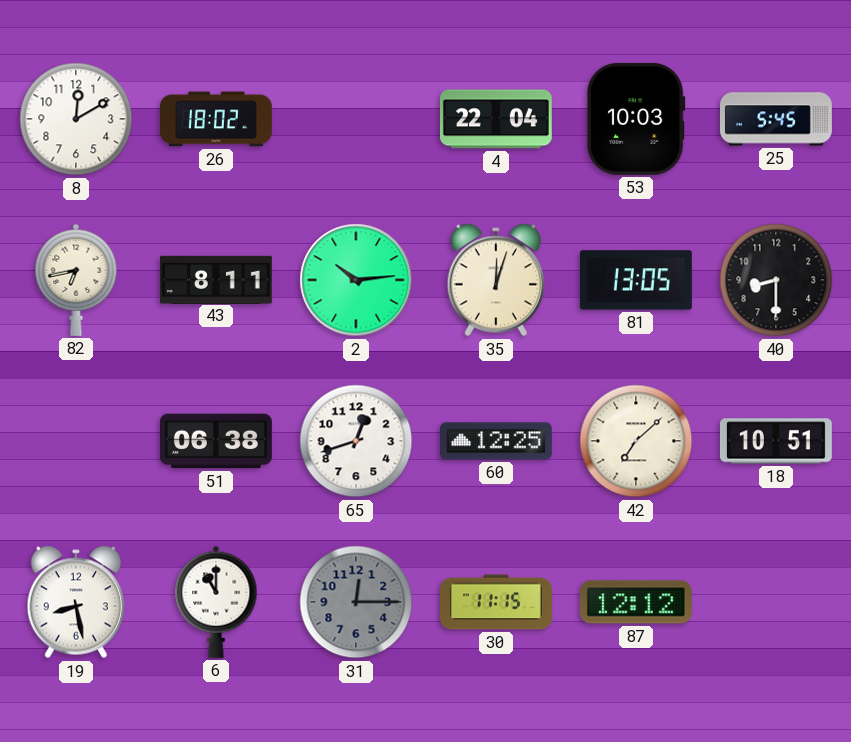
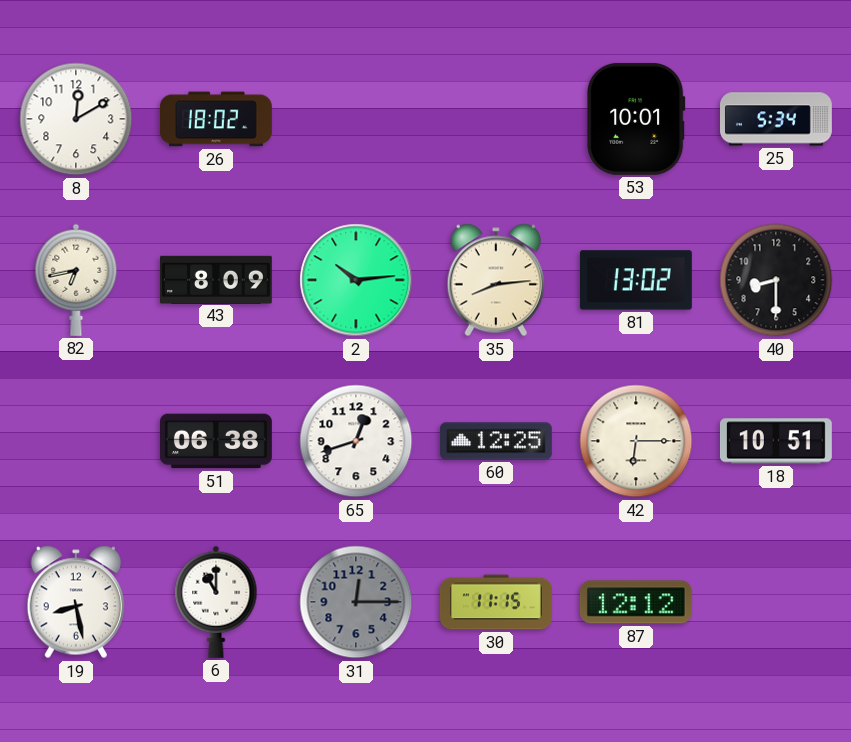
4: 22:04 -> none (496, 119)
53: 10:03 -> 10:01 (636, 119)
25: 5:45 -> 5:34 (777, 119)
43: 8:11 -> 8:09 (217, 279)
35: 12:03 -> 8:14 (495, 280)
81: 13:05 -> 13:02 (636, 280)
42: 7:08 -> 6:15 (636, 441)
